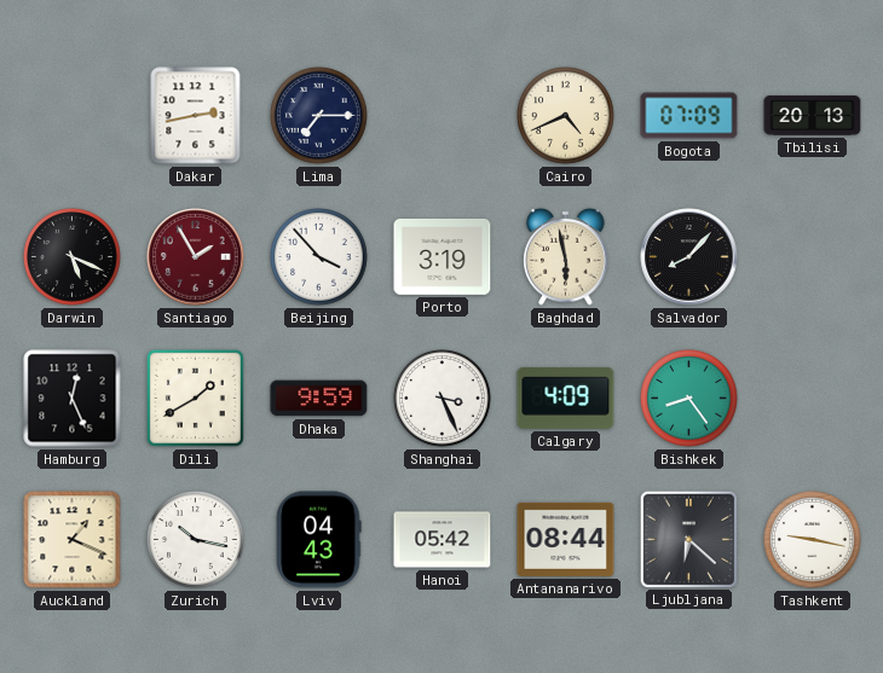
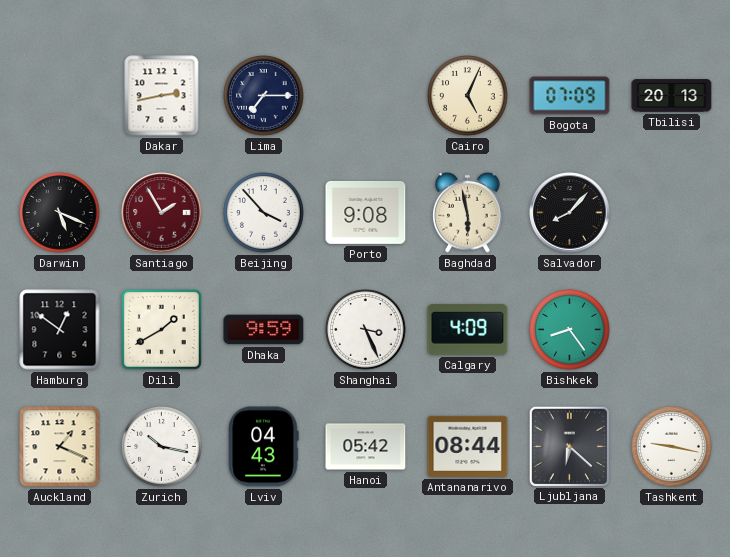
Cairo: 4:41 -> 5:04 (468, 96)
Porto: 3:19 -> 9:08 (366, 212)
Hamburg: 12:26 -> 12:51 (60, 330)
